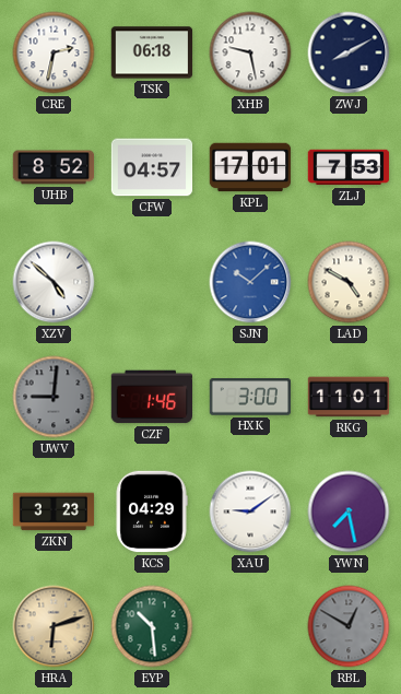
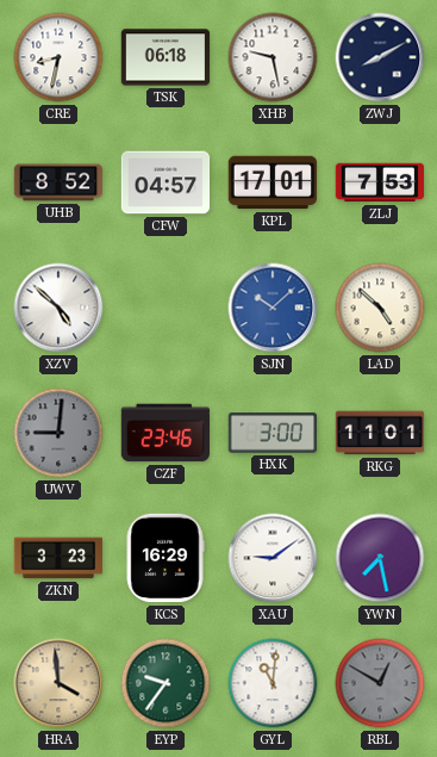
CRE: 2:32 -> 8:32 (58, 57)
LAD: 4:50 -> 4:52 (380, 308)
CZF: 1:46 -> 23:46 (164, 433)
KCS: 04:29 -> 16:29 (166, 558)
HRA: 6:12 -> 3:59 (58, 683)
EYP: 10:29 -> 9:36 (166, 683)
GYL: none -> 11:01 (273, 683)
